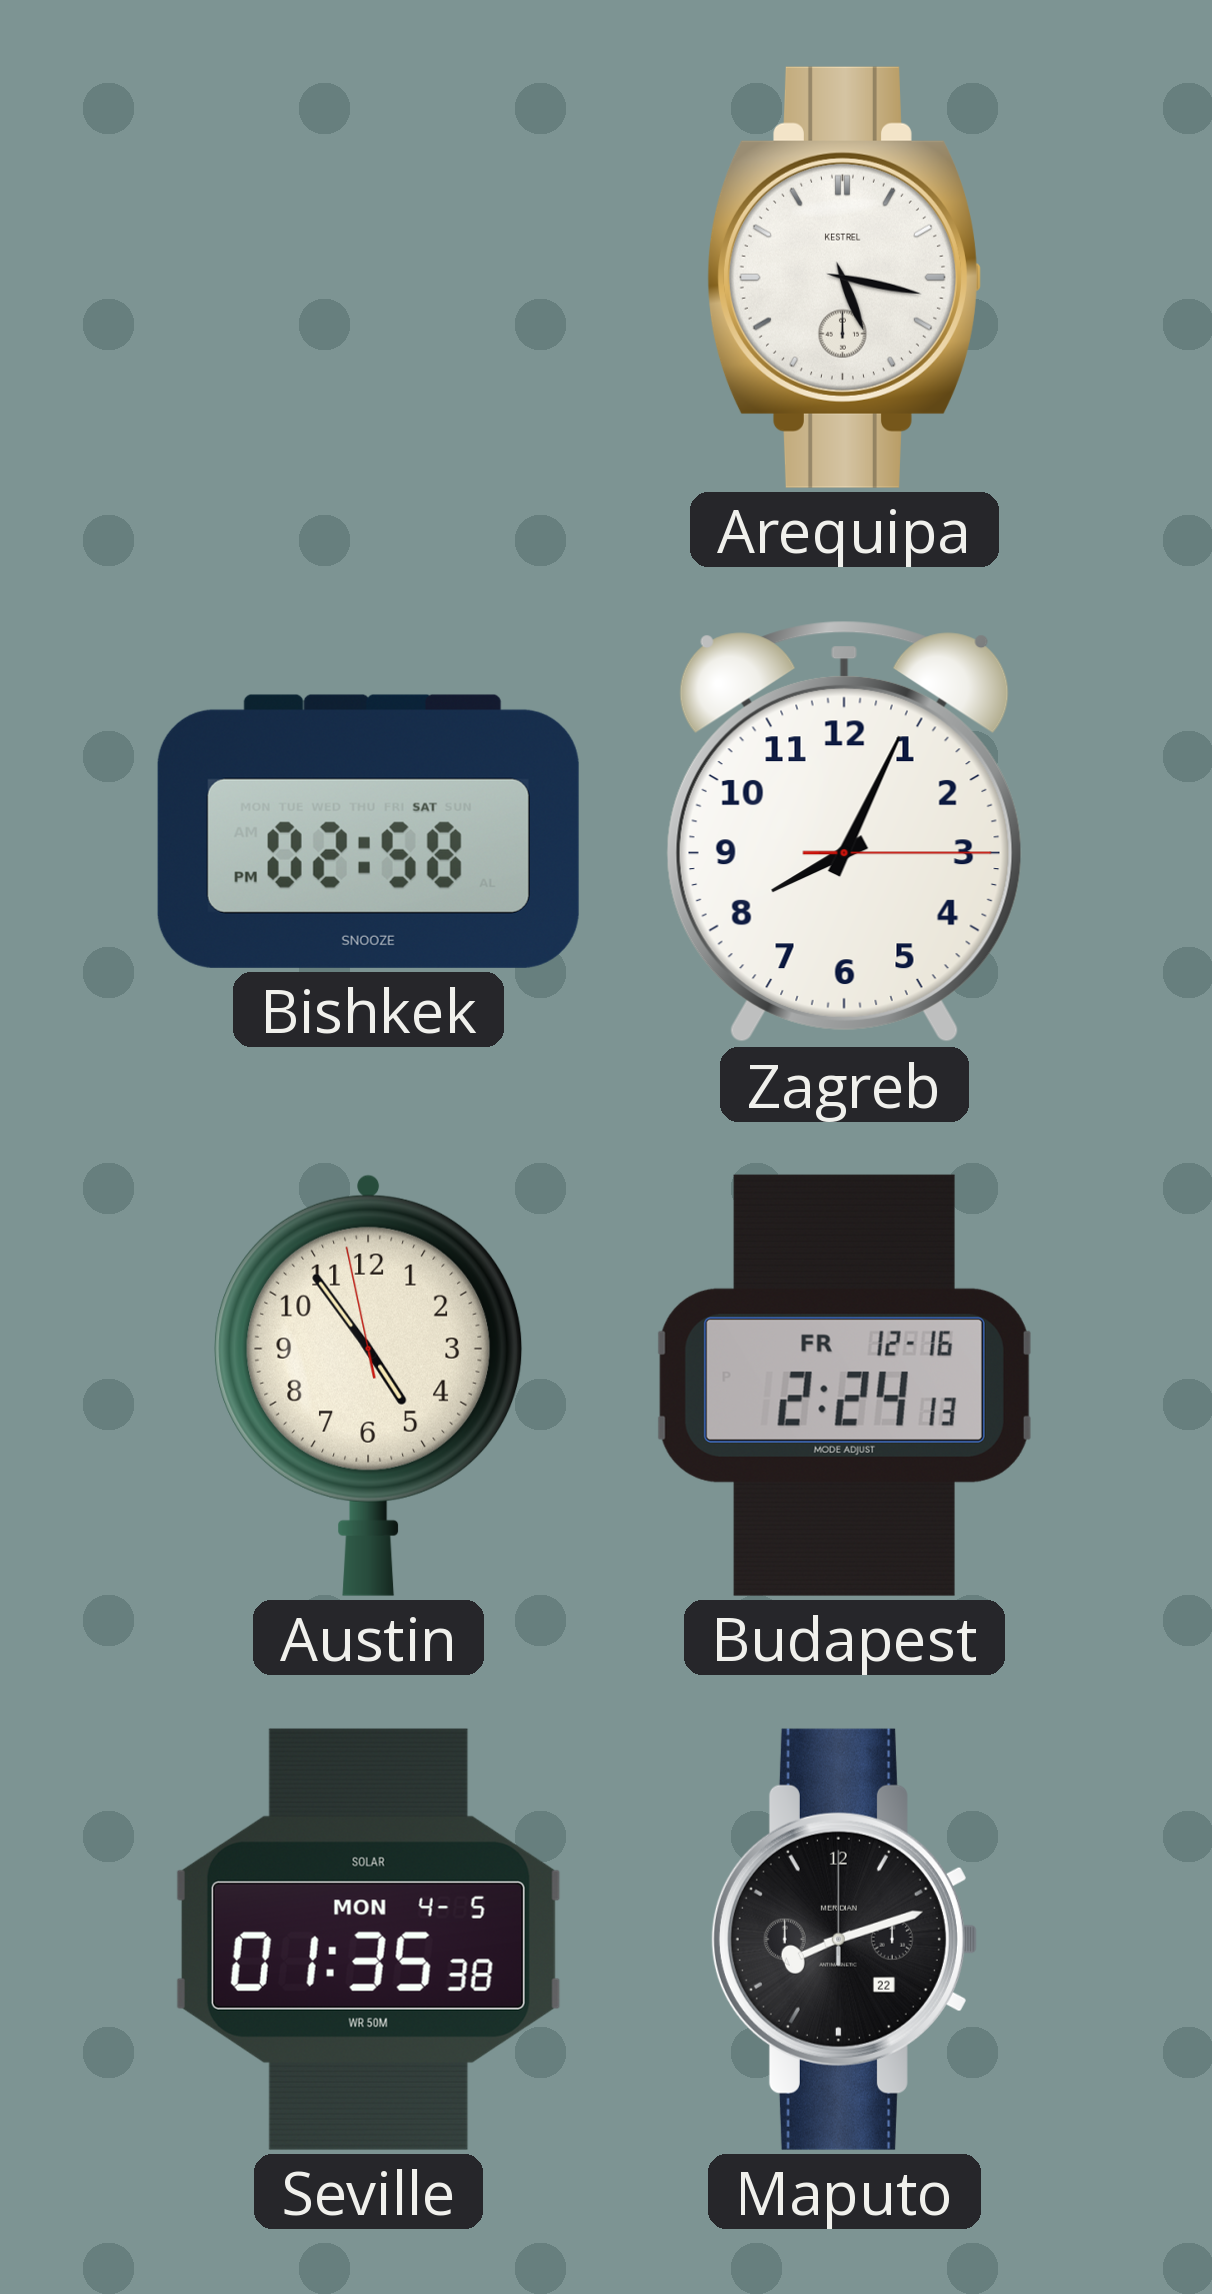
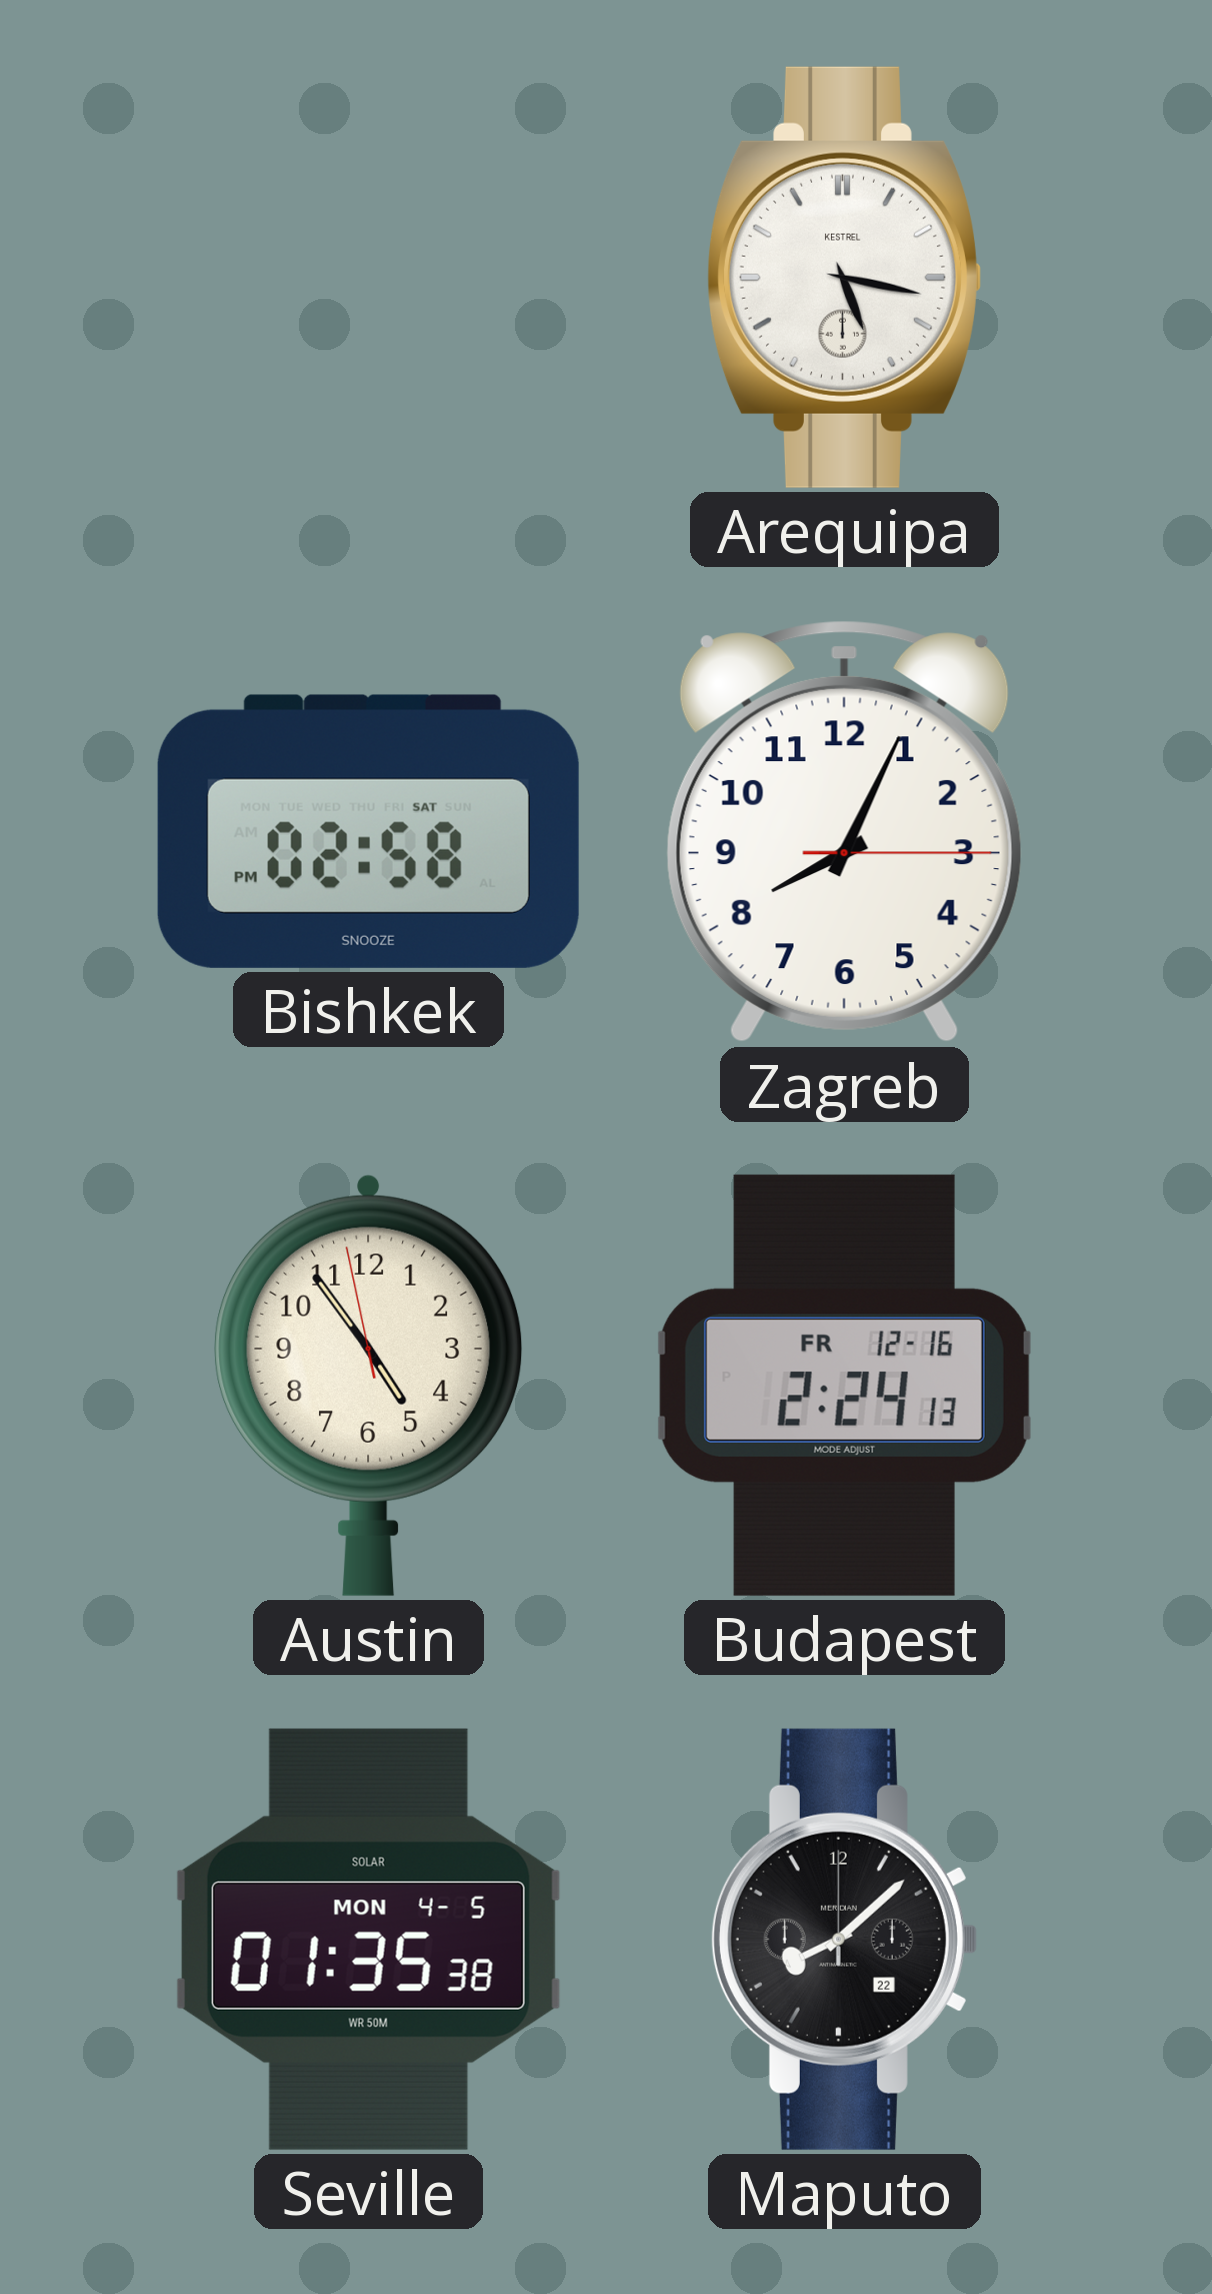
Maputo: 8:12 -> 8:08 (844, 1939)
